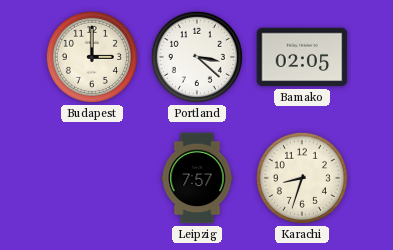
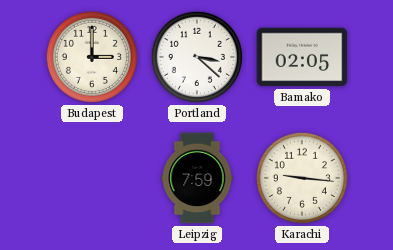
Leipzig: 7:57 -> 7:59 (197, 178)
Karachi: 8:33 -> 9:16 (302, 178)
